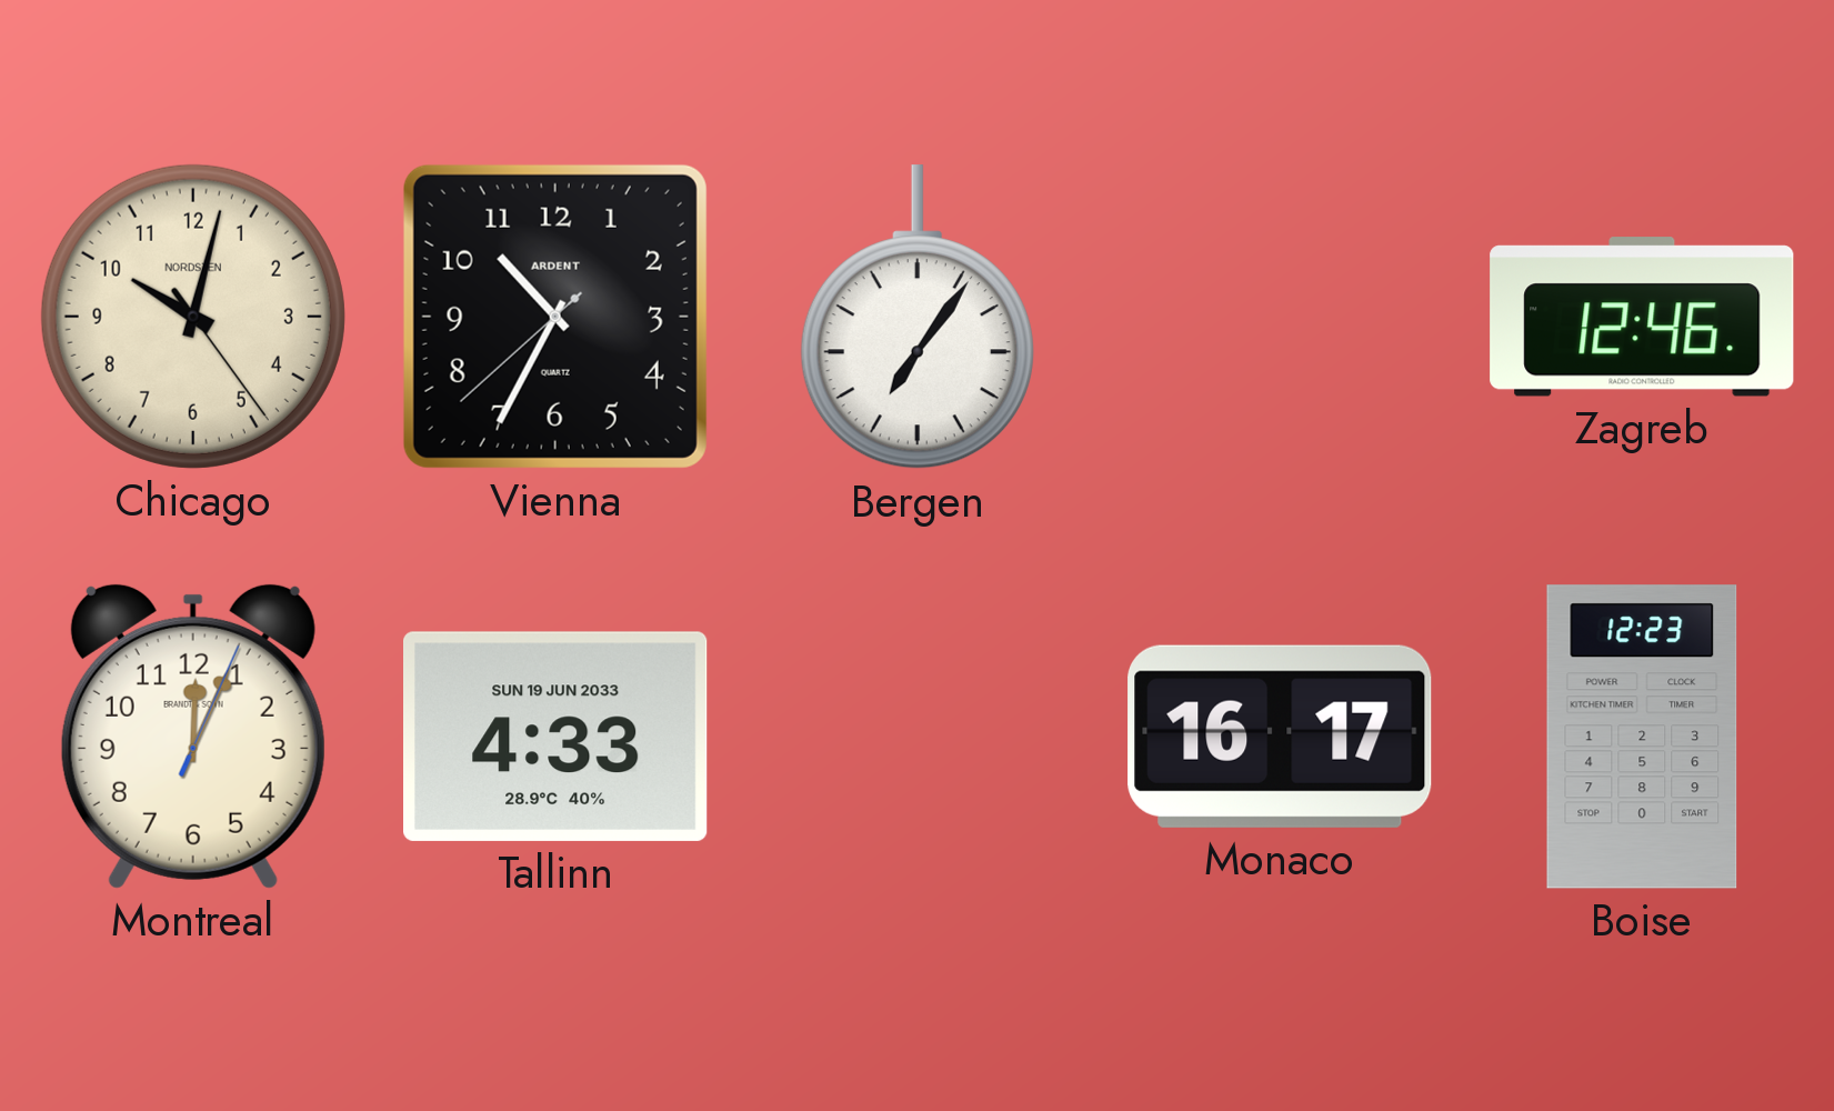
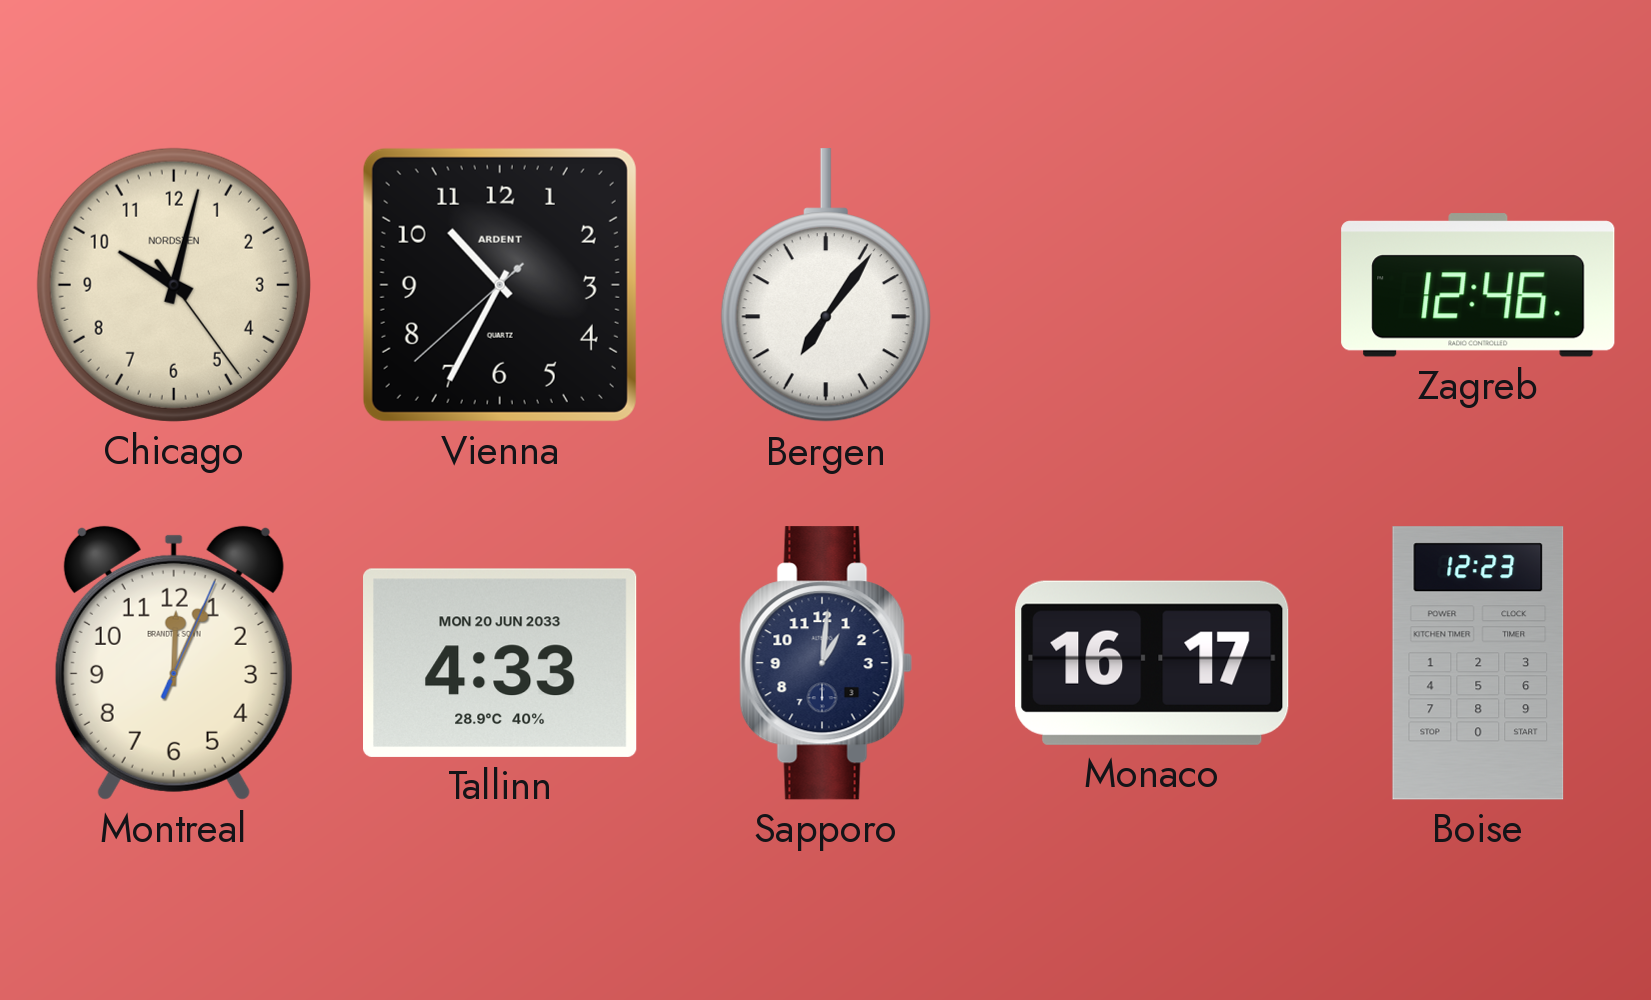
Tallinn date: SUN 19 JUN 2033 -> MON 20 JUN 2033 (501, 663)
Sapporo: none -> 1:01 (826, 663)
